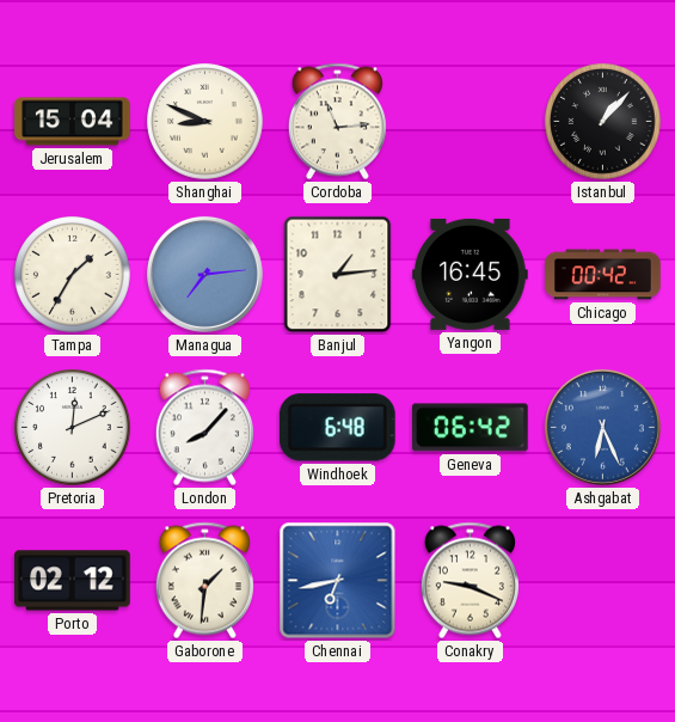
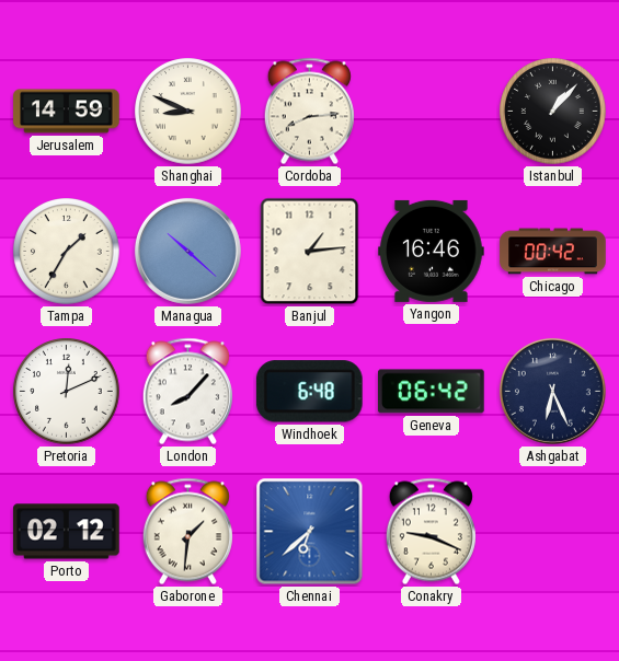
Jerusalem: 15:04 -> 14:59 (67, 112)
Cordoba: 11:14 -> 8:14 (309, 112)
Managua: 7:14 -> 10:22 (187, 251)
Yangon: 16:45 -> 16:46 (432, 251)
Ashgabat dial: blue -> navy (552, 391)
Chennai: 6:43 -> 6:38 (310, 532)
